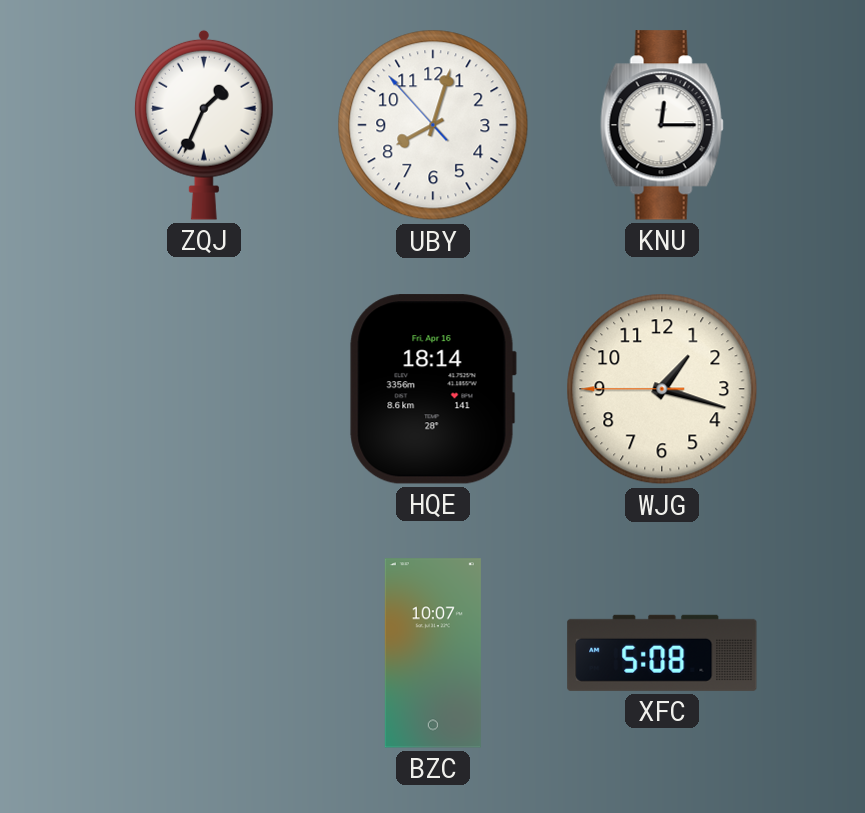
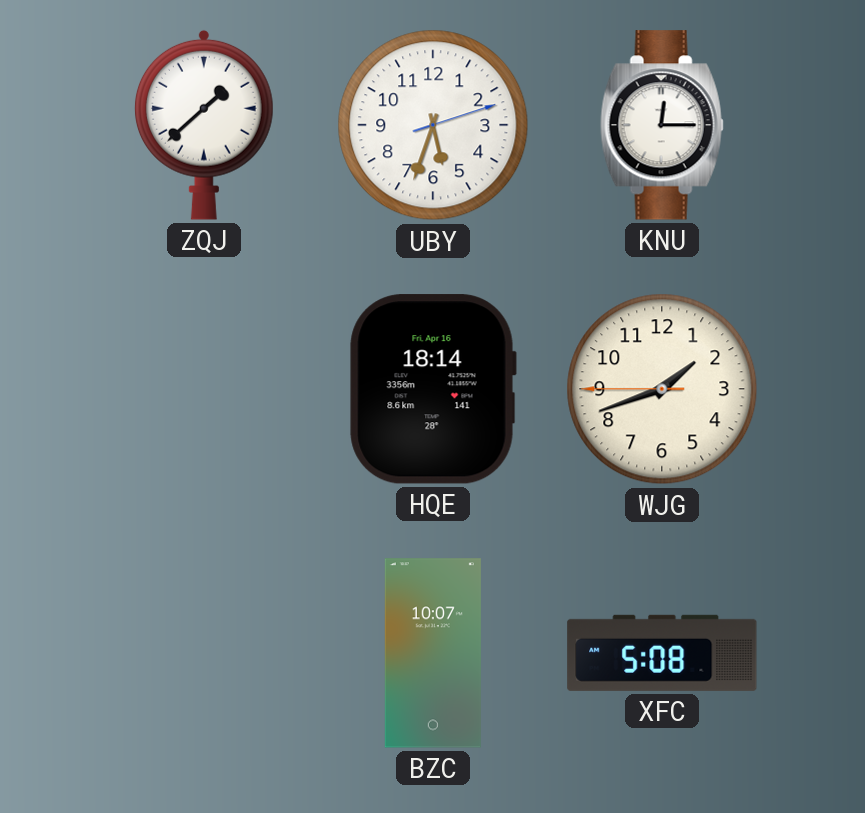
ZQJ: 1:34 -> 1:38 (204, 125)
UBY: 8:02 -> 5:33 (433, 125)
WJG: 1:17 -> 1:41 (662, 389)
